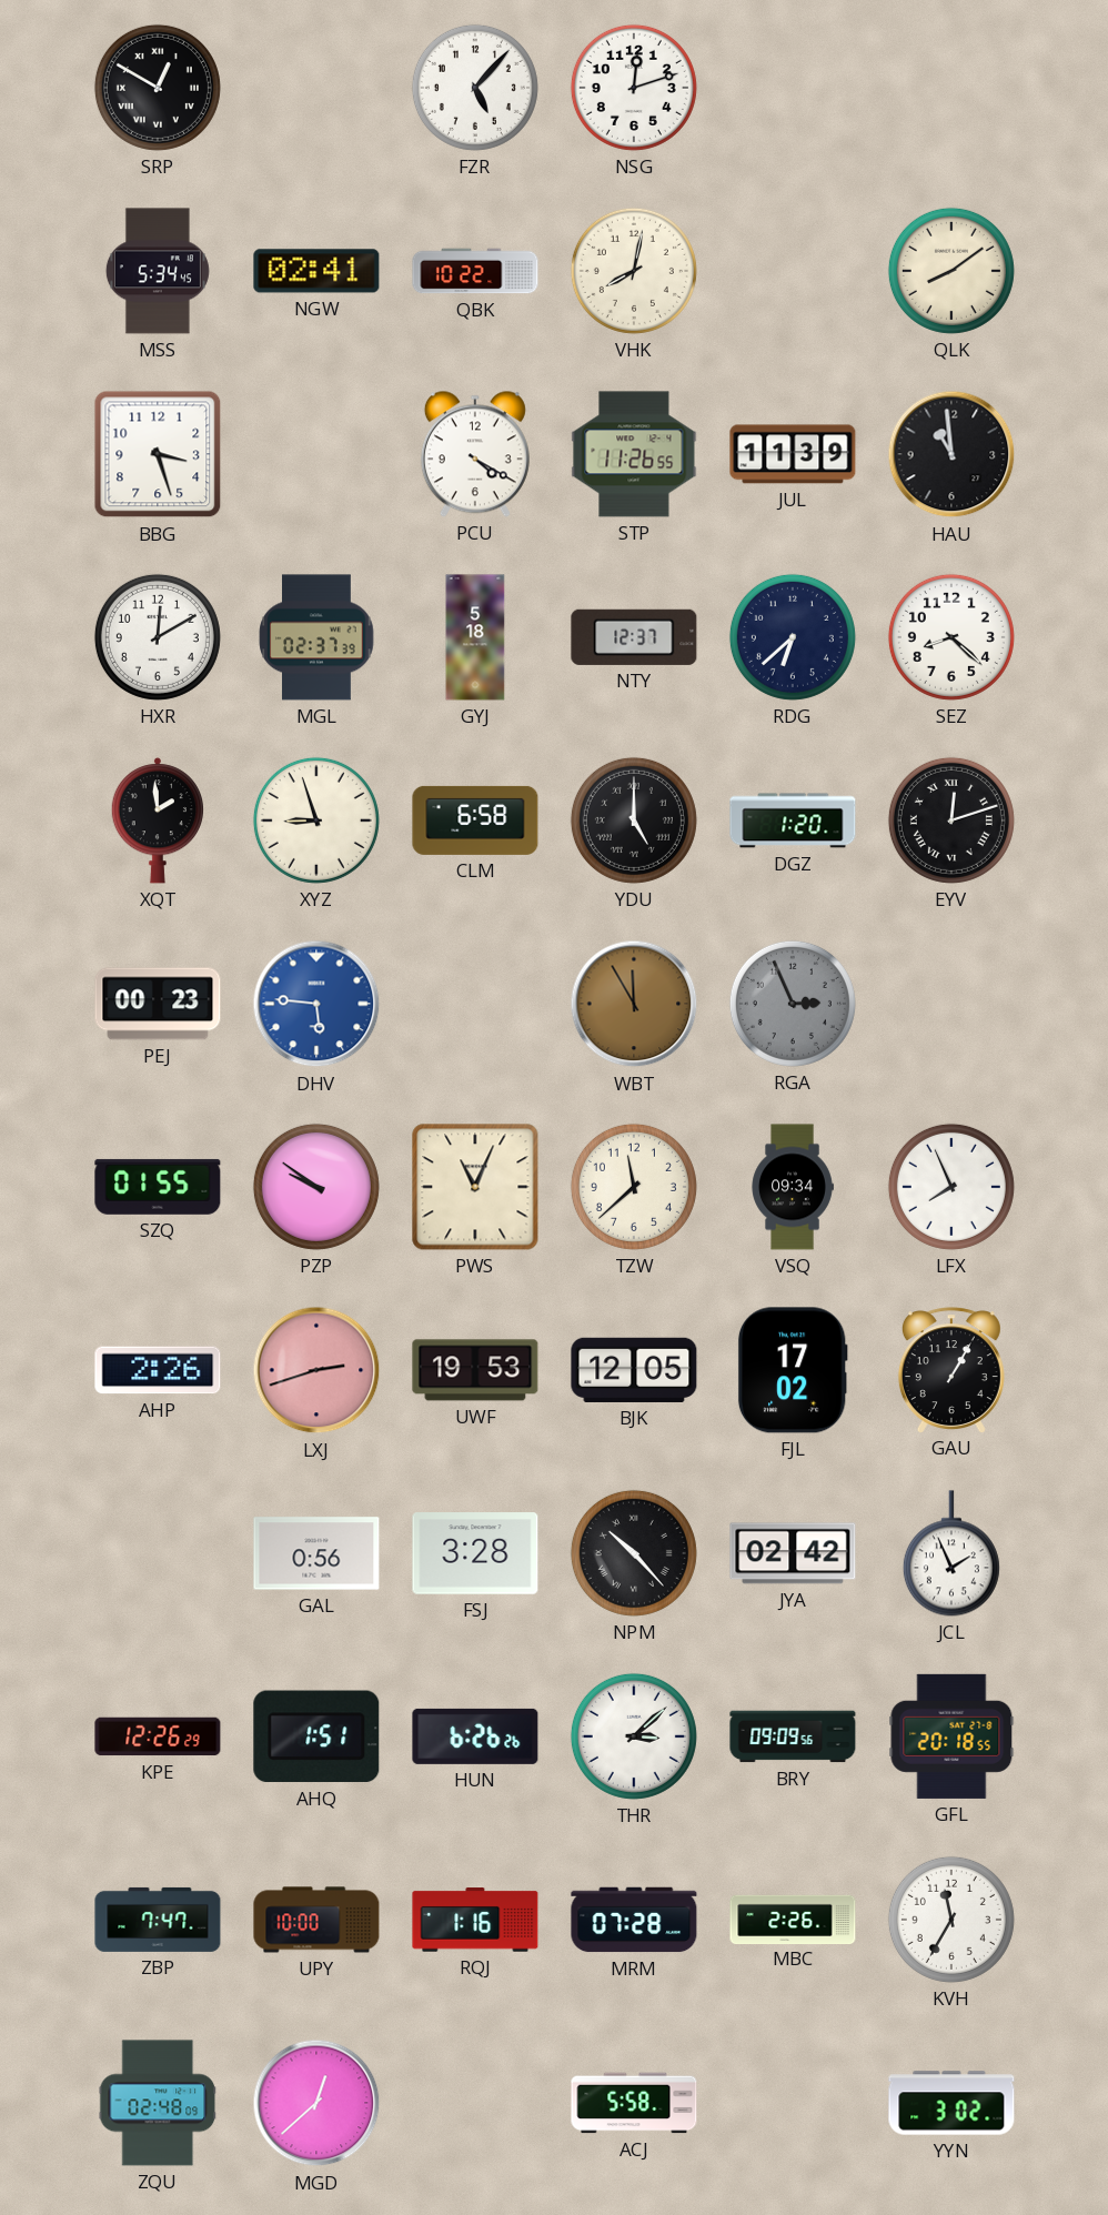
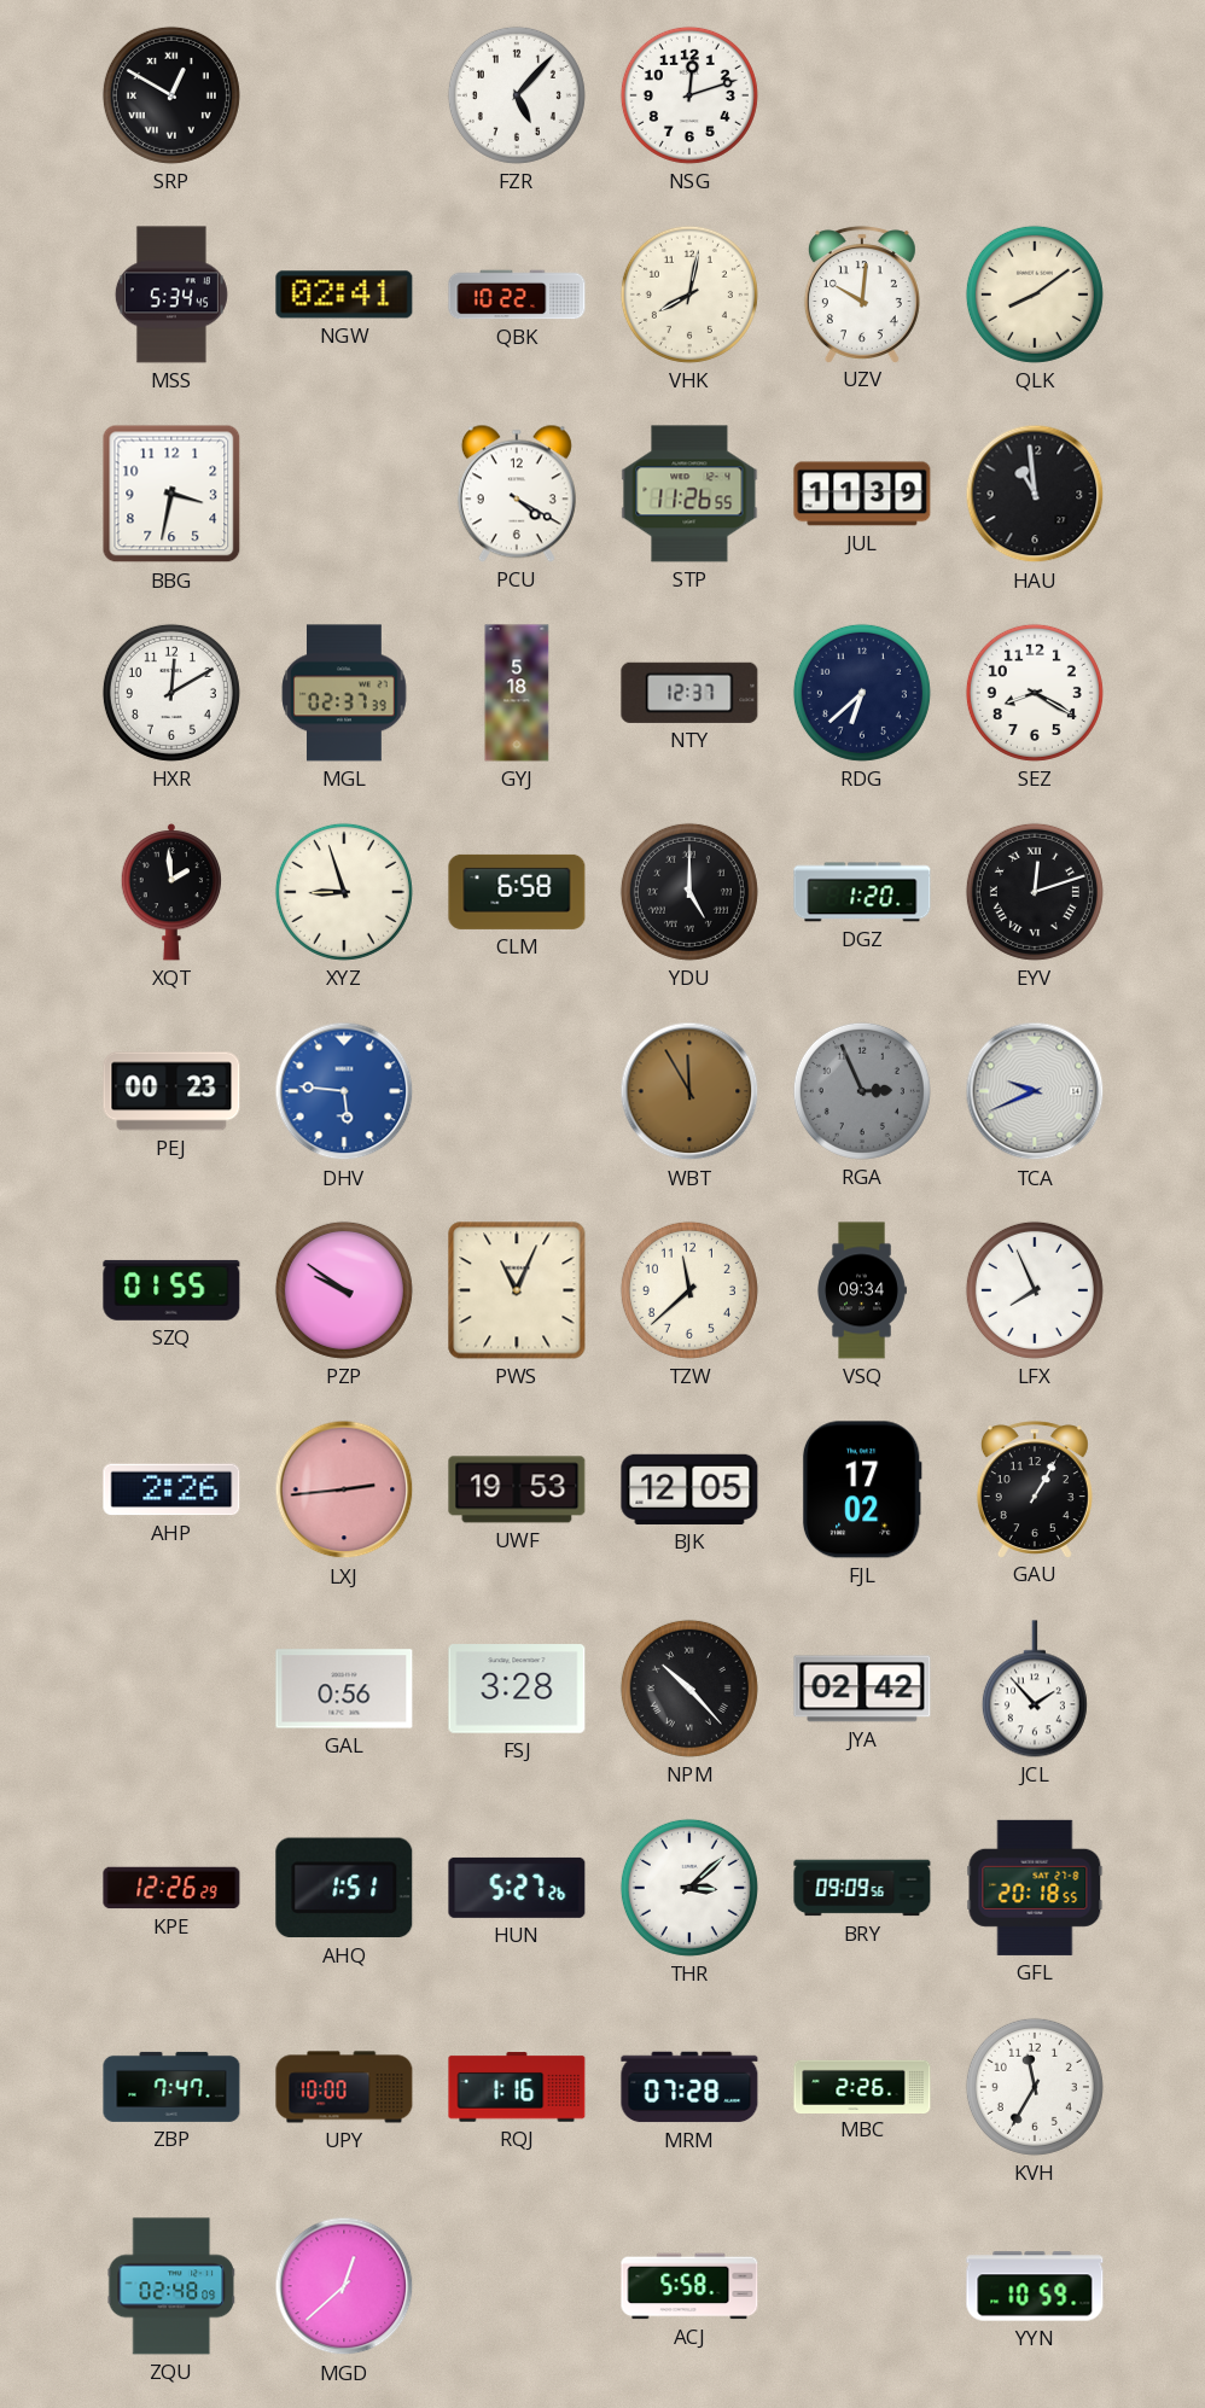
UZV: none -> 10:01 (862, 295)
BBG: 3:27 -> 3:32 (171, 494)
SEZ: 8:22 -> 8:20 (1035, 693)
TCA: none -> 9:41 (1035, 1091)
LXJ: 2:42 -> 2:44 (344, 1489)
JCL: 1:56 -> 1:53 (1035, 1689)
HUN: 6:26 -> 5:27 (517, 1888)
YYN: 3:02 -> 10:59 (1035, 2286)
